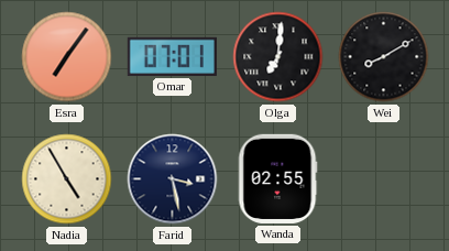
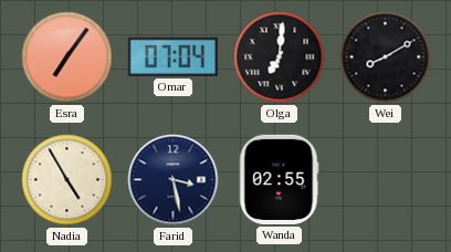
Omar: 07:01 -> 07:04 (172, 56)
